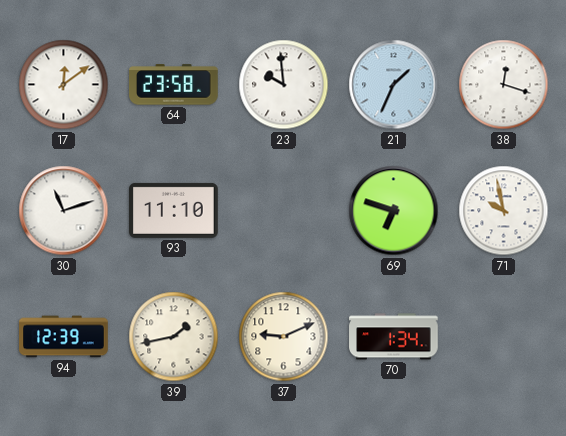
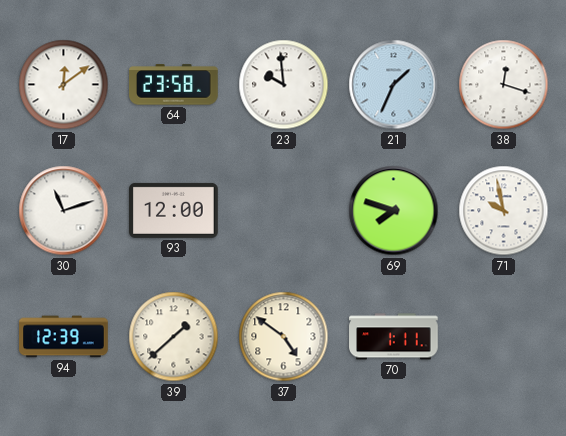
93: 11:10 -> 12:00 (174, 210)
69: 6:48 -> 7:48 (394, 211)
39: 1:43 -> 1:38 (174, 337)
37: 9:11 -> 4:51 (284, 337)
70: 1:34 -> 1:11 (394, 337)
